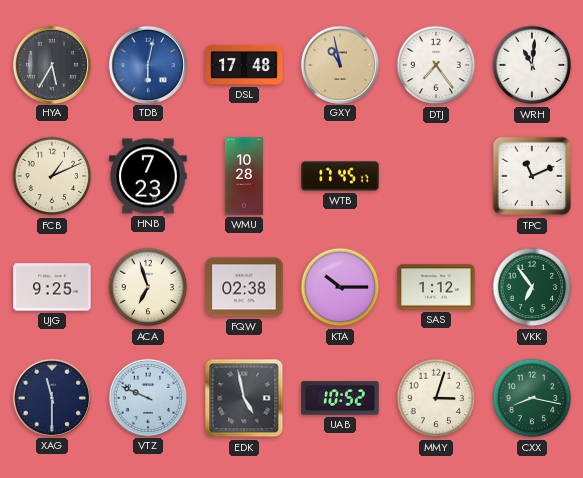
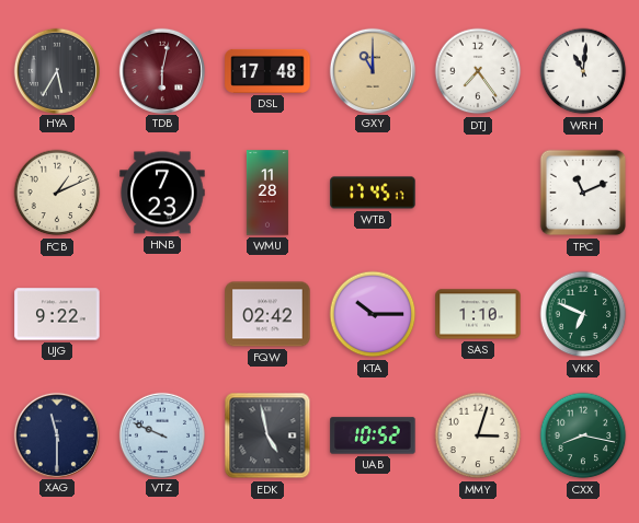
TDB dial: blue -> burgundy (161, 70)
GXY: 10:58 -> 11:00 (372, 70)
WMU: 10:28 -> 11:28 (267, 193)
UJG: 9:25 -> 9:22 (57, 314)
ACA: 6:57 -> none (148, 287)
FQW: 02:38 -> 02:42 (267, 314)
SAS: 1:12 -> 1:10 (478, 314)
VKK: 6:54 -> 6:49 (583, 314)
